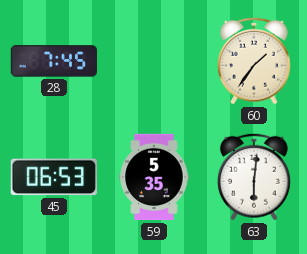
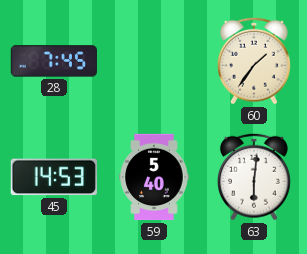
45: 06:53 -> 14:53 (54, 177)
59: 5:35 -> 5:40 (154, 177)
